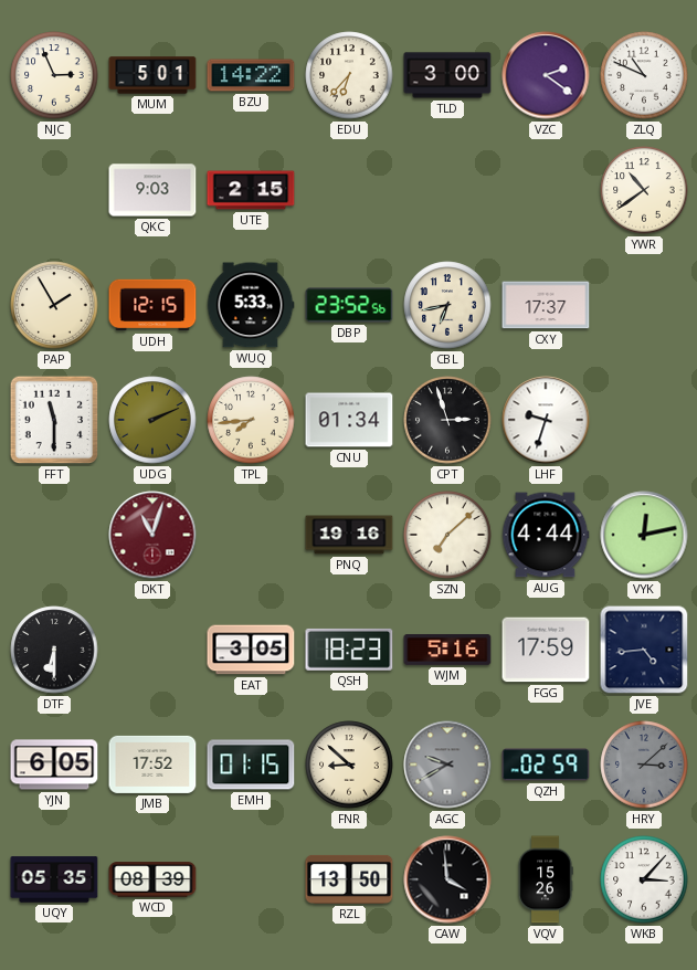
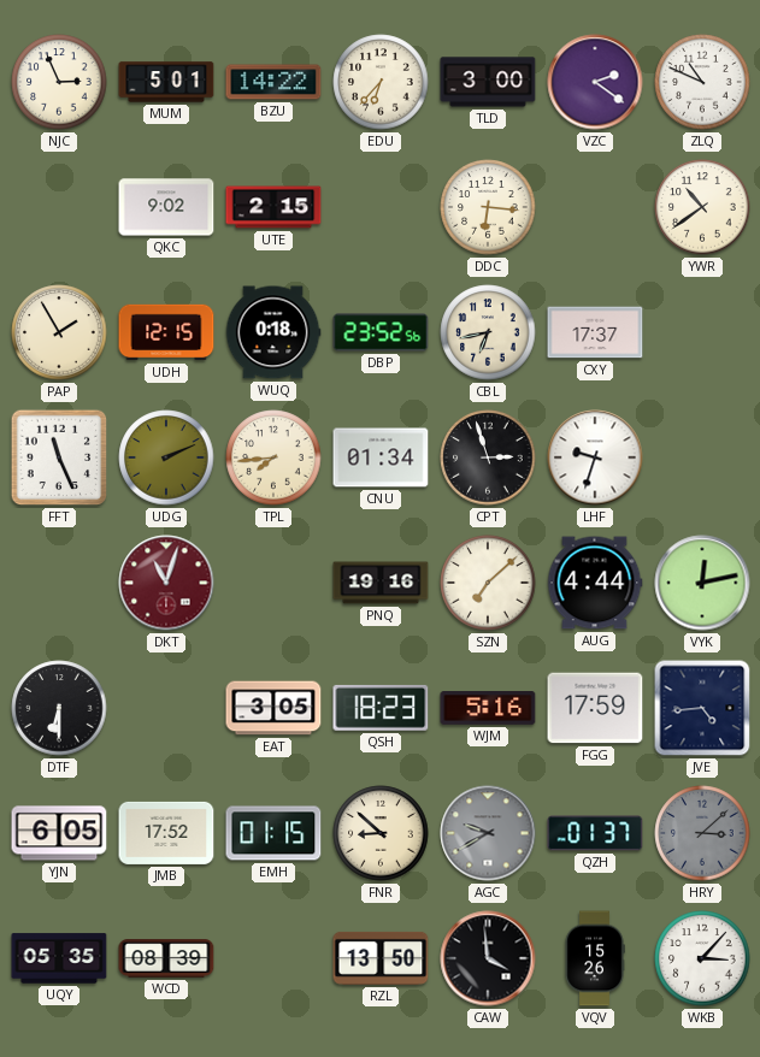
QKC: 9:03 -> 9:02 (166, 207)
DDC: none -> 6:16 (488, 207)
WUQ: 5:33 -> 0:18 (273, 332)
FFT: 11:30 -> 11:26 (59, 457)
QZH: 02:59 -> 01:37 (595, 833)
